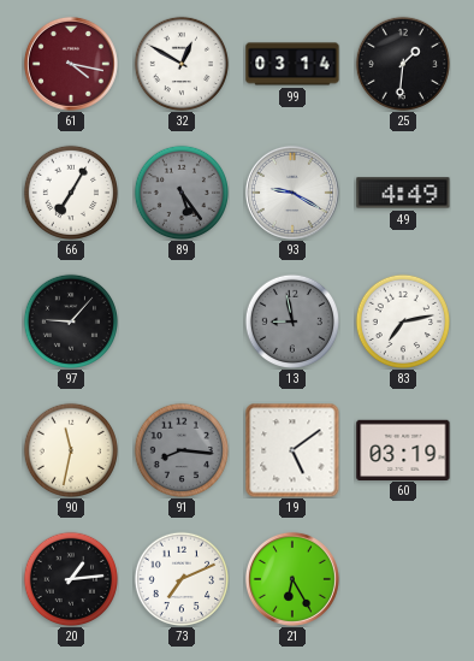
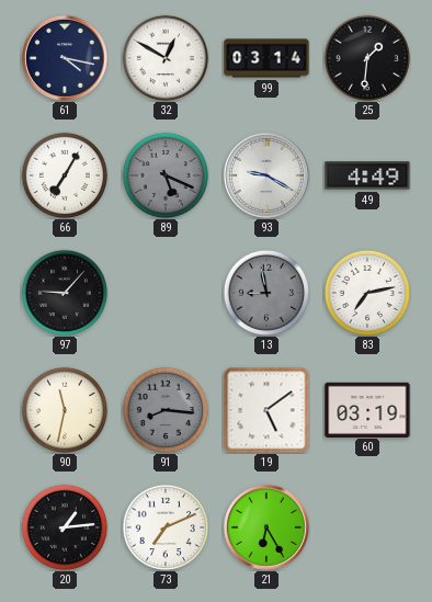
61 dial: burgundy -> navy (65, 58)
89: 5:24 -> 5:19 (164, 174)
